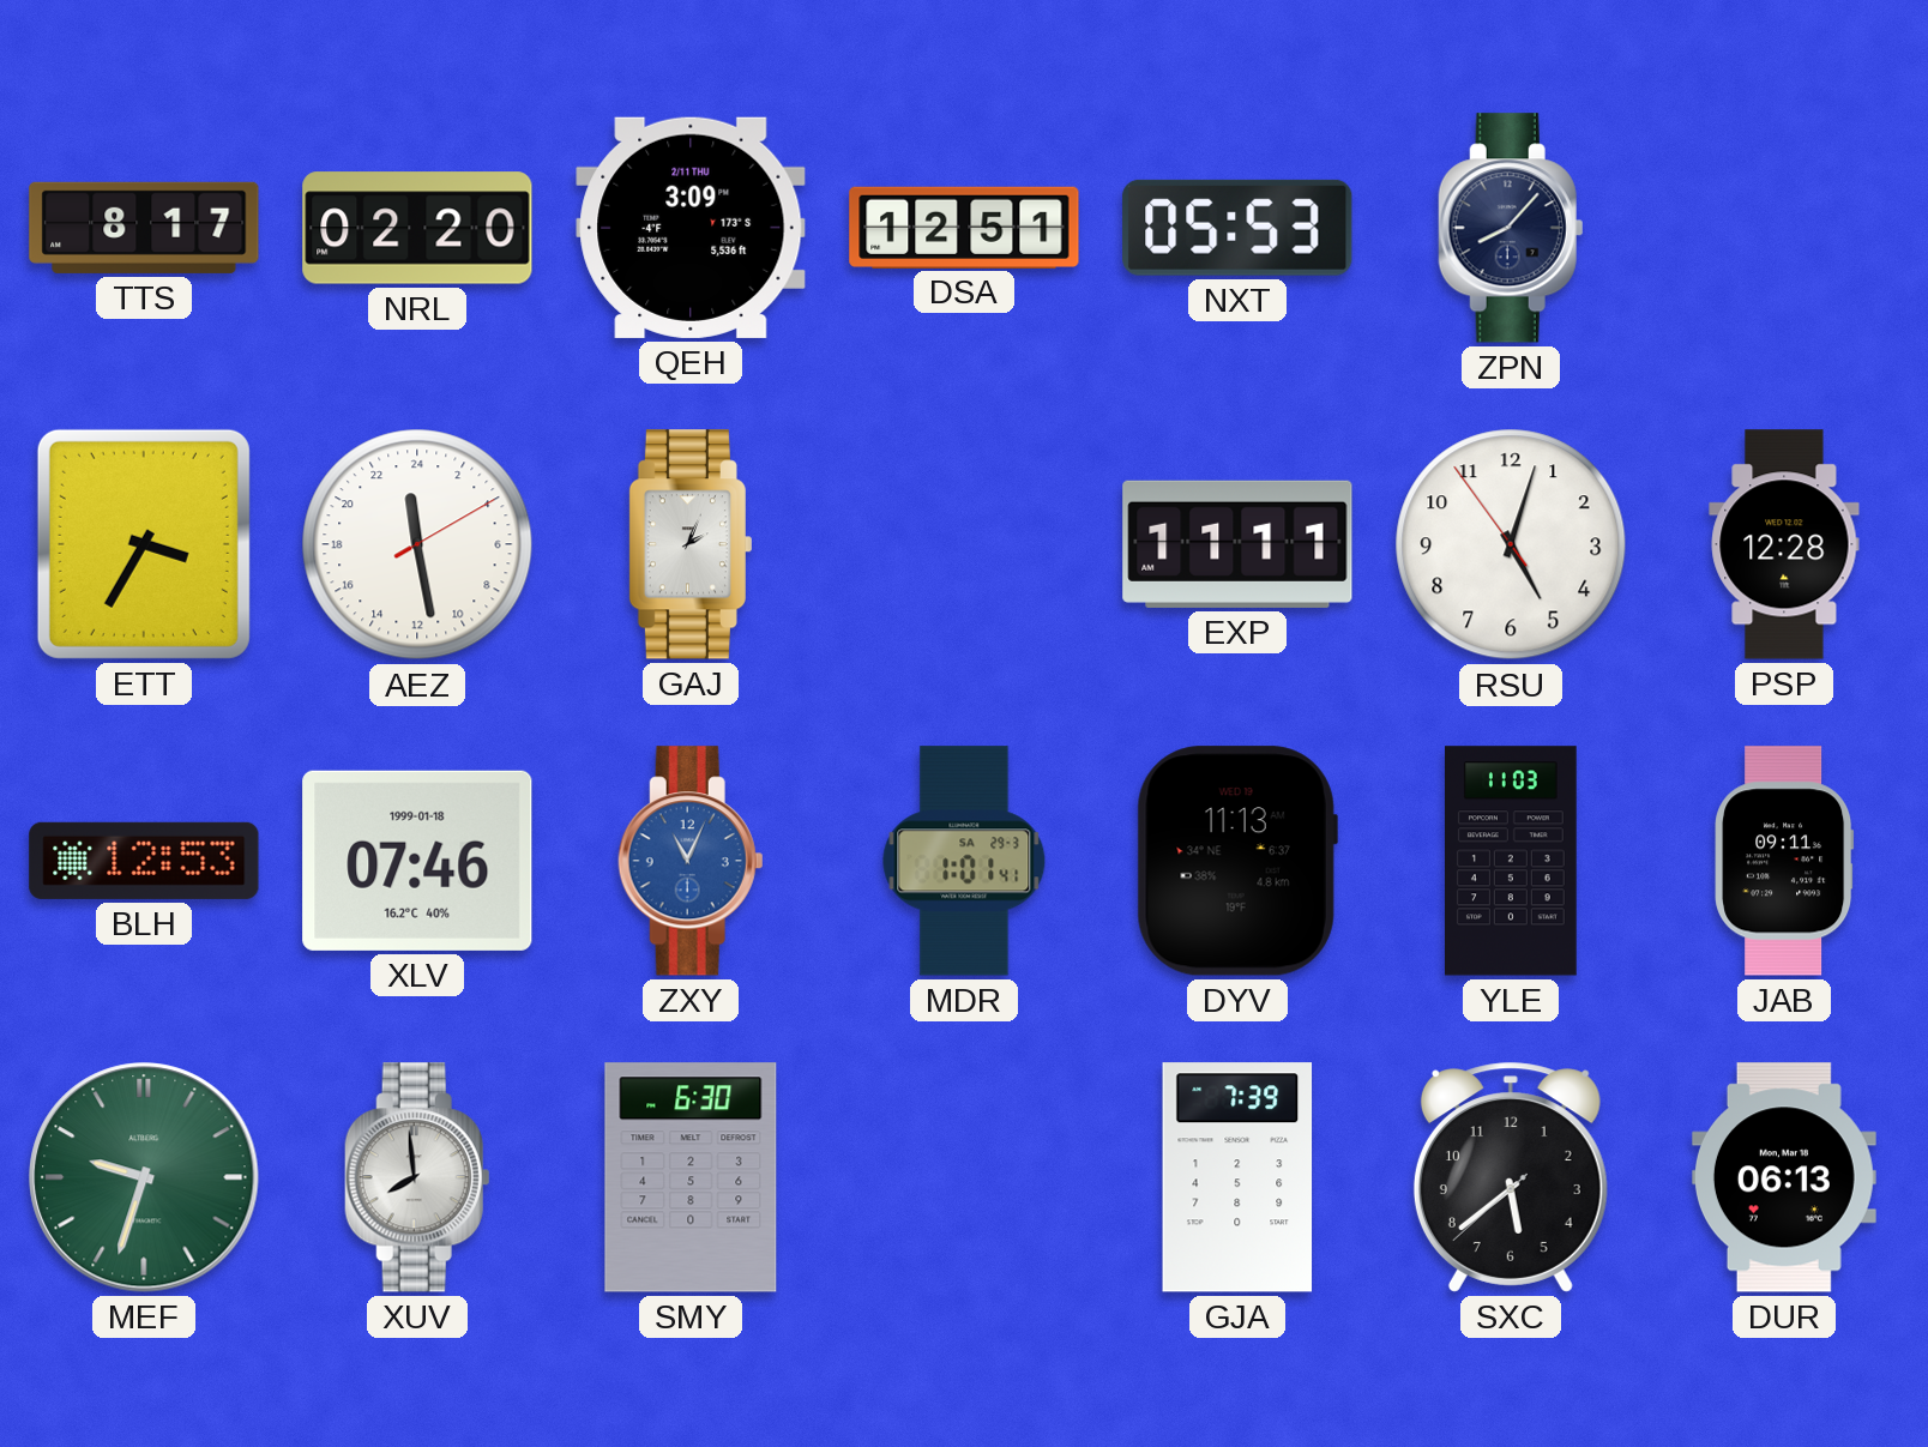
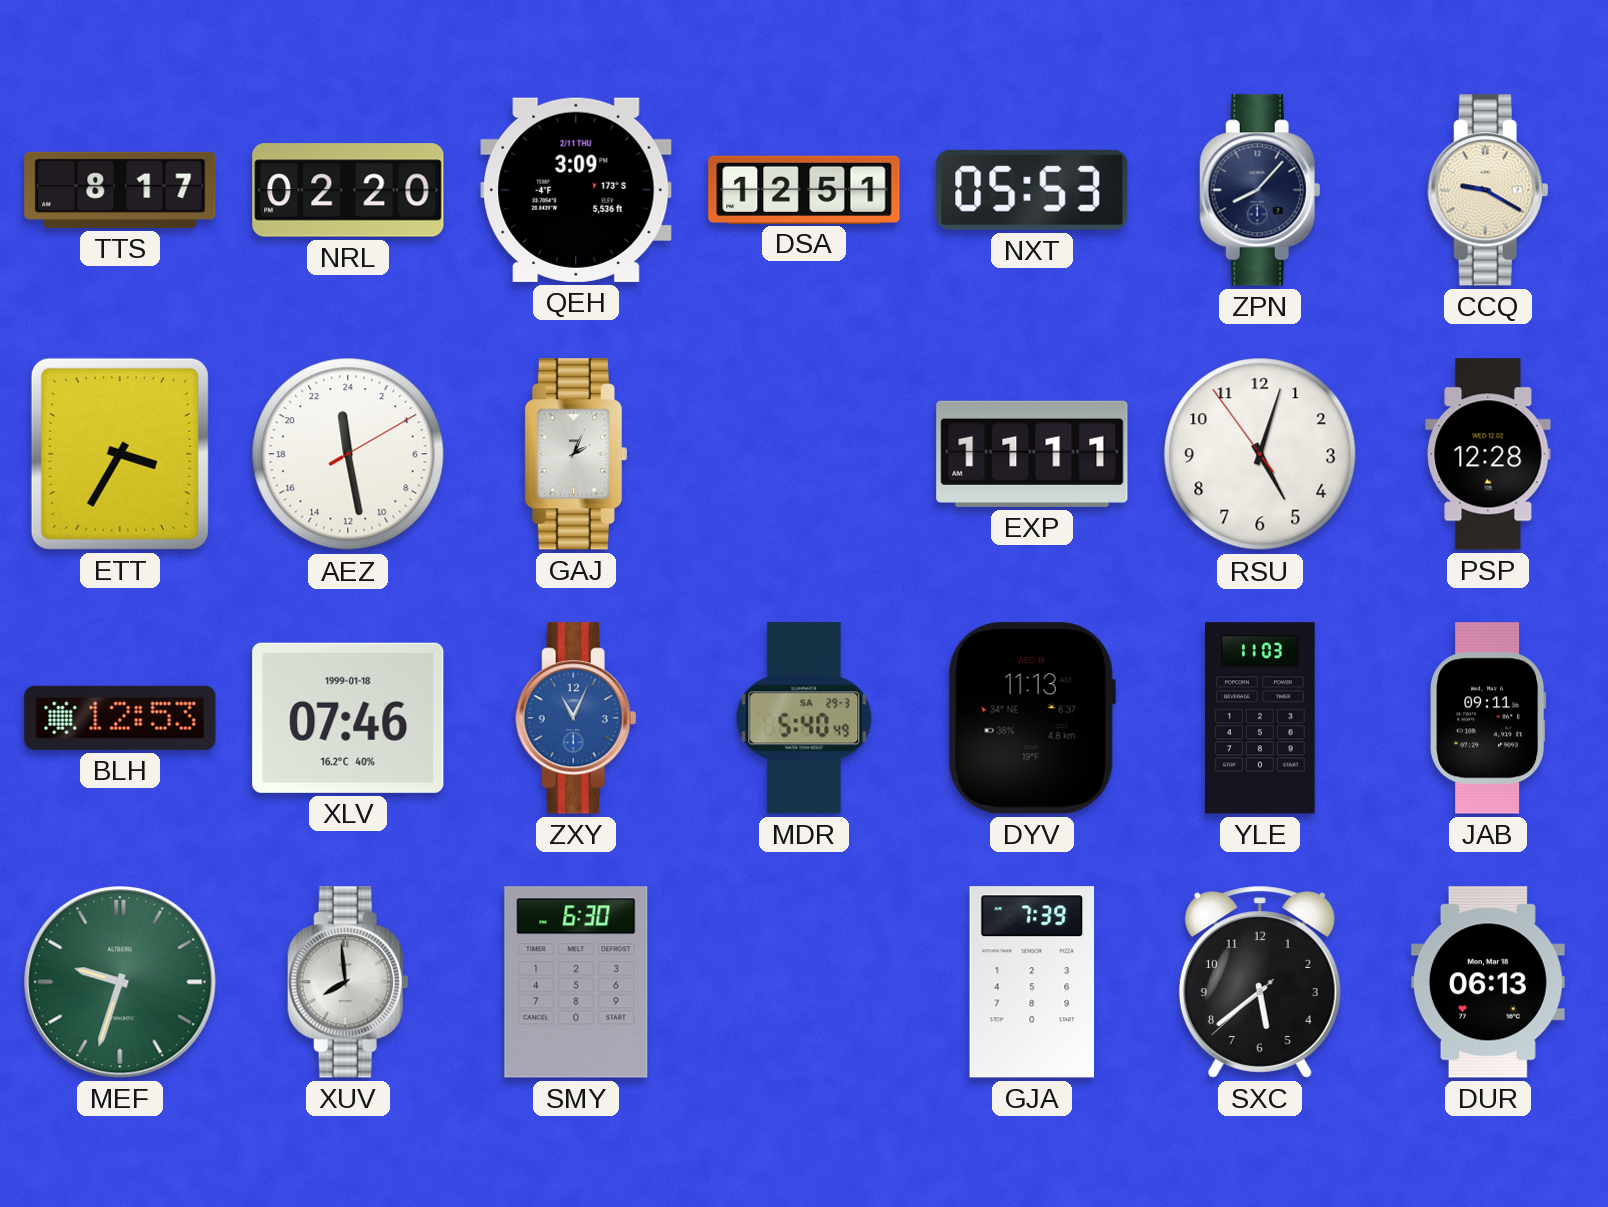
CCQ: none -> 9:20 (1488, 190)
MDR: 1:01 -> 5:40 (804, 718)
